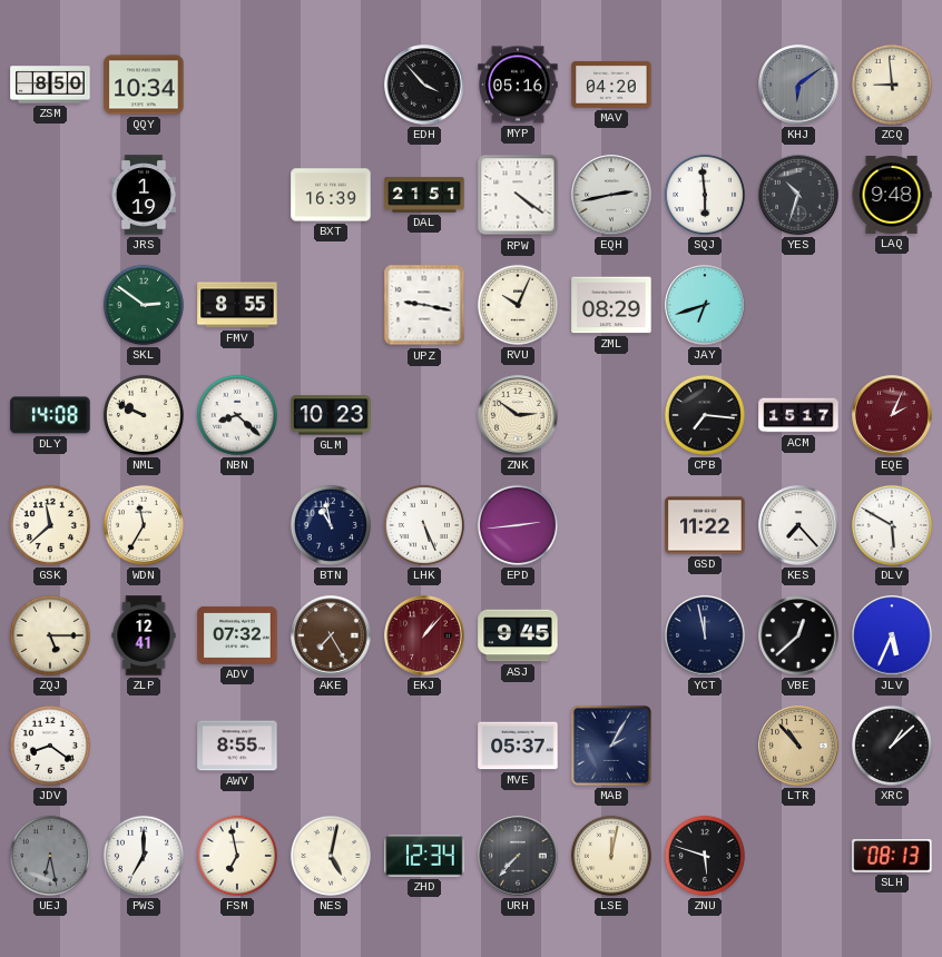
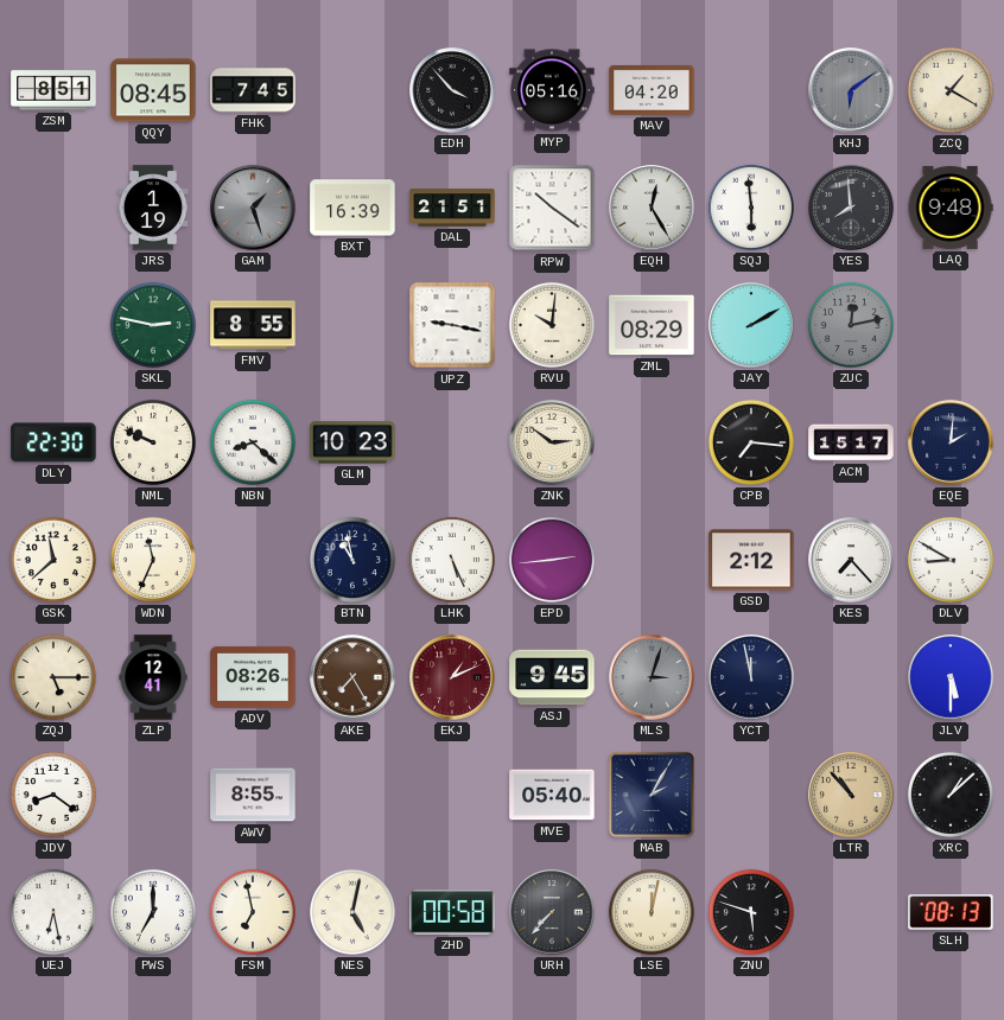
ZSM: 8:50 -> 8:51 (53, 90)
QQY: 10:34 -> 08:45 (153, 90)
FHK: none -> 7:45 (253, 90)
ZCQ: 8:59 -> 1:20 (951, 90)
GAM: none -> 1:27 (253, 208)
RPW: 4:21 -> 10:21 (552, 208)
EQH: 2:43 -> 12:25 (652, 208)
YES: 10:33 -> 7:59 (851, 208)
SKL: 2:51 -> 2:47 (153, 325)
RVU: 10:04 -> 10:01 (552, 325)
JAY: 6:42 -> 2:10 (751, 325)
ZUC: none -> 12:13 (851, 325)
DLY: 14:08 -> 22:30 (53, 442)
EQE: 2:04 -> 2:01 (951, 442)
EQE dial: burgundy -> navy (951, 442)
WDN: 11:35 -> 11:34 (153, 560)
GSD: 11:22 -> 2:12 (751, 560)
DLV: 5:50 -> 8:50 (951, 560)
ADV: 07:32 -> 08:26 (253, 677)
EKJ: 1:07 -> 1:11 (452, 677)
MLS: none -> 3:03 (652, 677)
VBE: 12:38 -> none (798, 635)
JLV: 5:34 -> 5:30 (951, 677)
MVE: 05:37 -> 05:40 (552, 795)
UEJ dial: grey -> white (53, 912)
ZHD: 12:34 -> 00:58 (452, 912)
